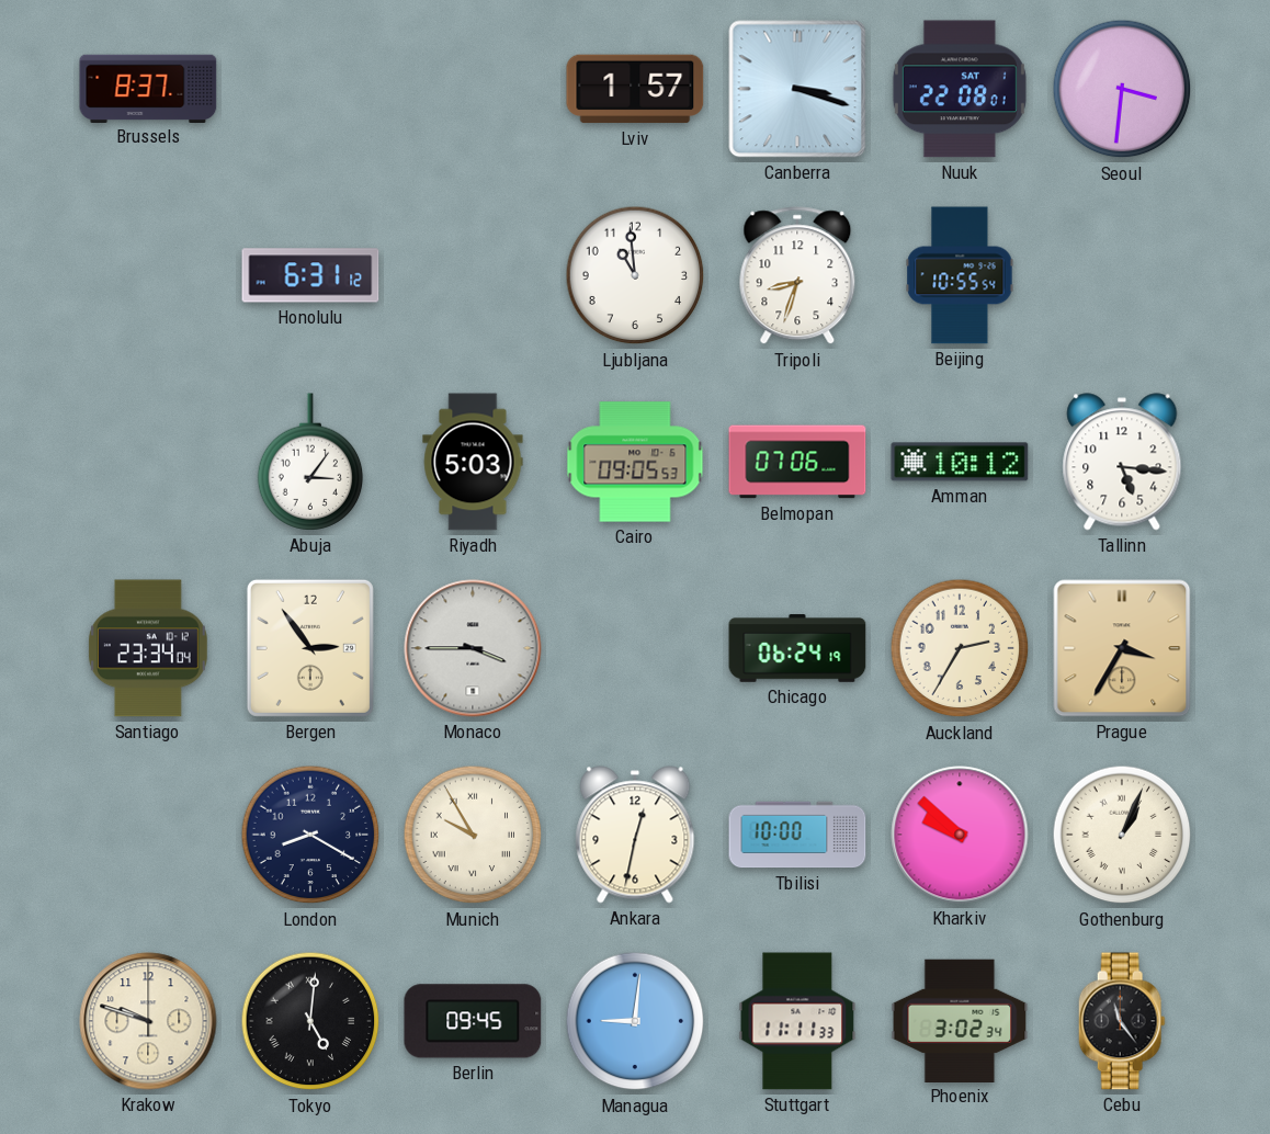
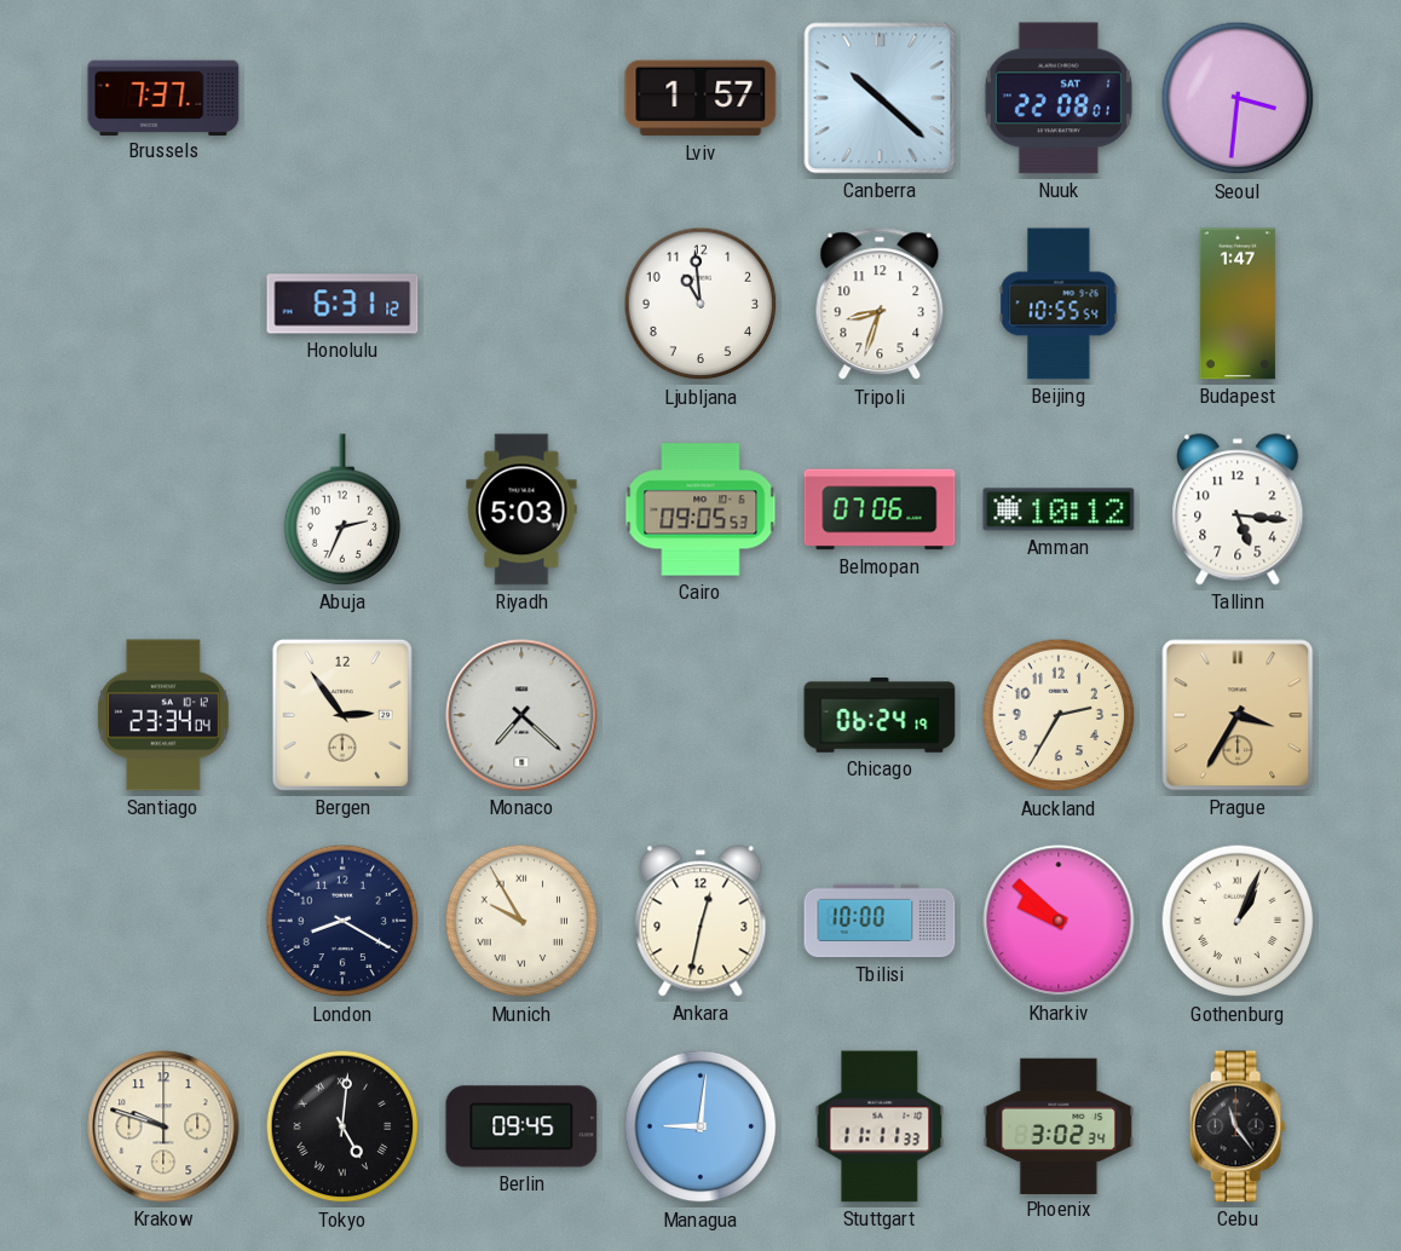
Brussels: 8:37 -> 7:37 (163, 97)
Canberra: 3:18 -> 10:22 (880, 98)
Budapest: none -> 1:47 (1238, 304)
Abuja: 3:06 -> 2:34 (342, 509)
Monaco: 3:45 -> 7:22 (521, 715)
